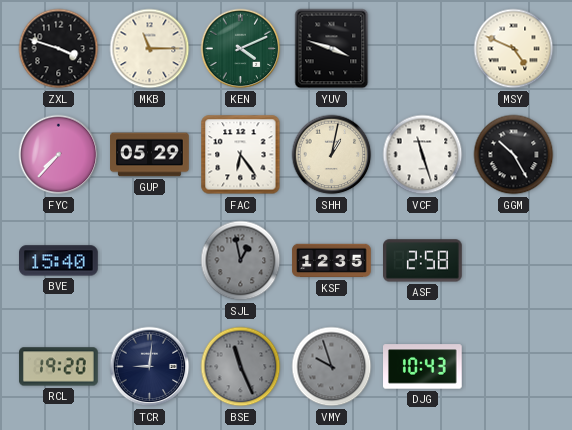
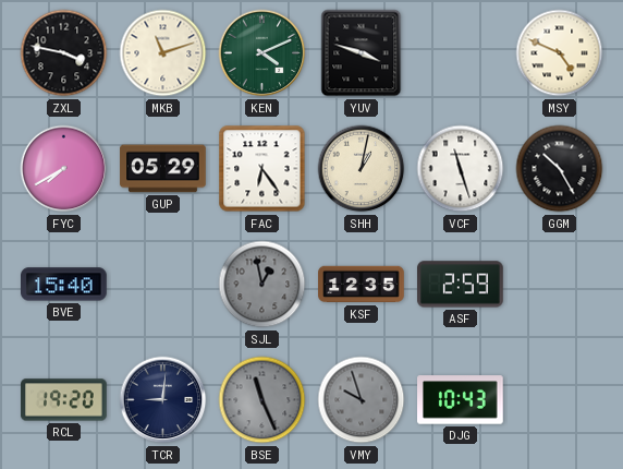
ZXL: 3:48 -> 3:47 (64, 53)
MKB: 11:15 -> 11:12 (163, 53)
FYC: 7:37 -> 7:40 (64, 169)
ASF: 2:58 -> 2:59 (461, 285)
